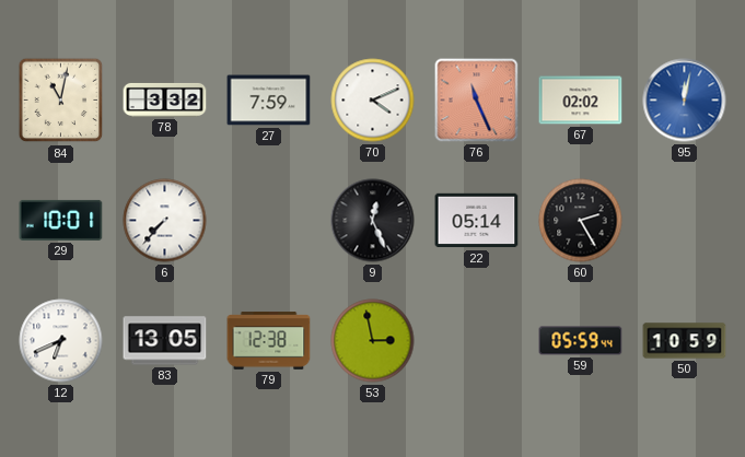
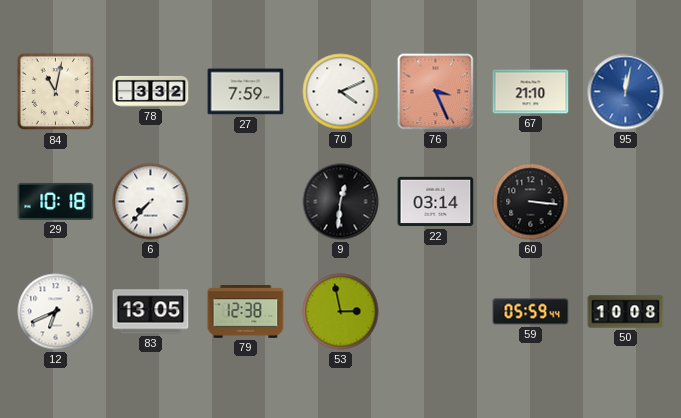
76: 11:26 -> 3:26 (436, 92)
67: 02:02 -> 21:10 (531, 92)
29: 10:01 -> 10:18 (56, 201)
9: 12:26 -> 12:31 (341, 202)
22: 05:14 -> 03:14 (436, 202)
60: 2:25 -> 3:16 (531, 202)
50: 10:59 -> 10:08 (626, 312)
